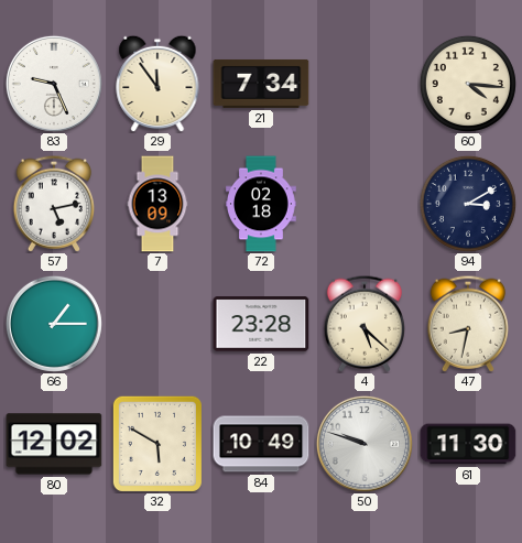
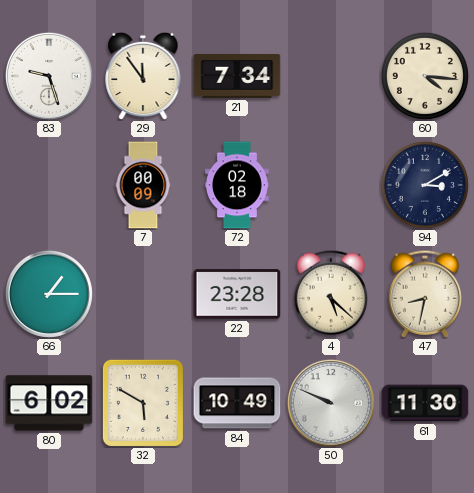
83: 9:26 -> 9:27 (49, 76)
57: 5:13 -> none (53, 204)
7: 13:09 -> 00:09 (143, 185)
80: 12:02 -> 6:02 (49, 403)
50: 9:48 -> 9:49 (331, 403)
